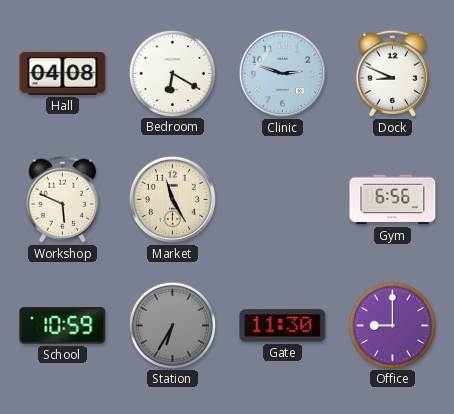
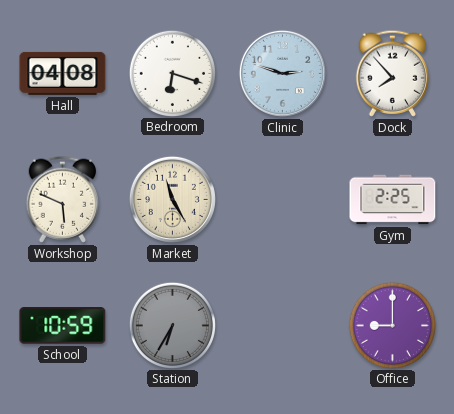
Bedroom: 6:20 -> 6:18 (172, 73)
Dock: 8:49 -> 7:53 (392, 73)
Gym: 6:56 -> 2:25 (393, 200)
Gate: 11:30 -> none (283, 326)
